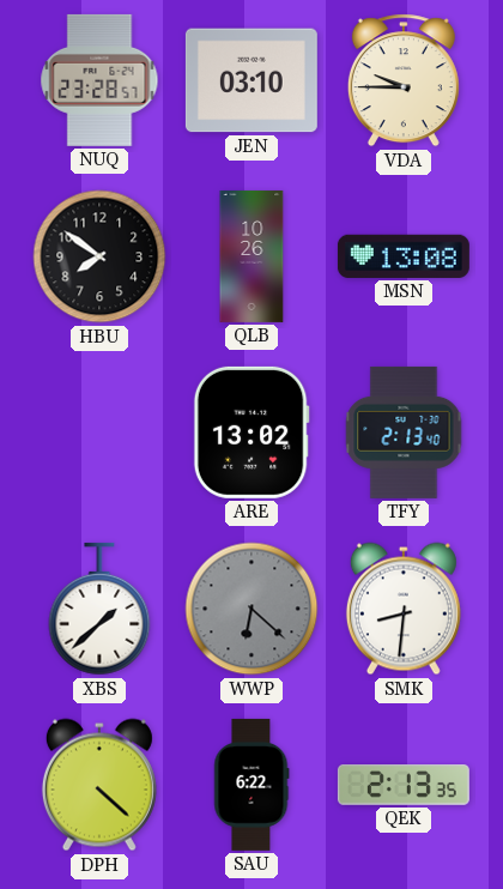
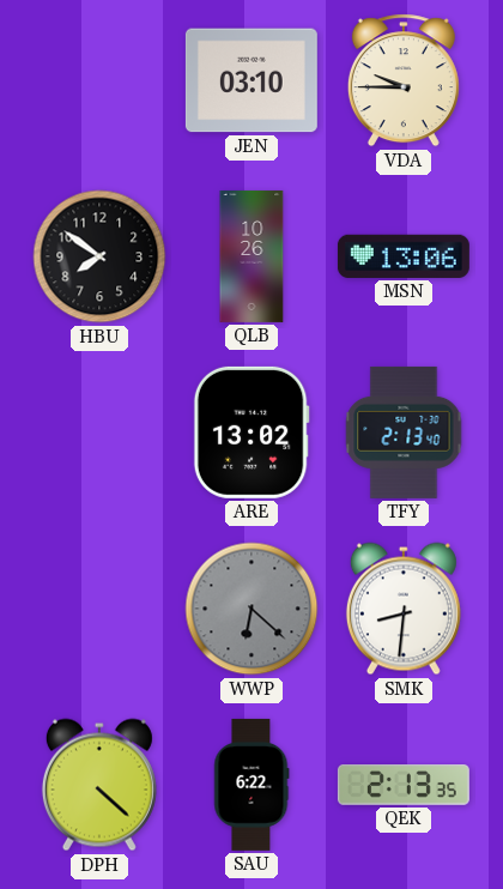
NUQ: 23:28 -> none (99, 80)
MSN: 13:08 -> 13:06 (404, 256)
XBS: 1:38 -> none (99, 609)
